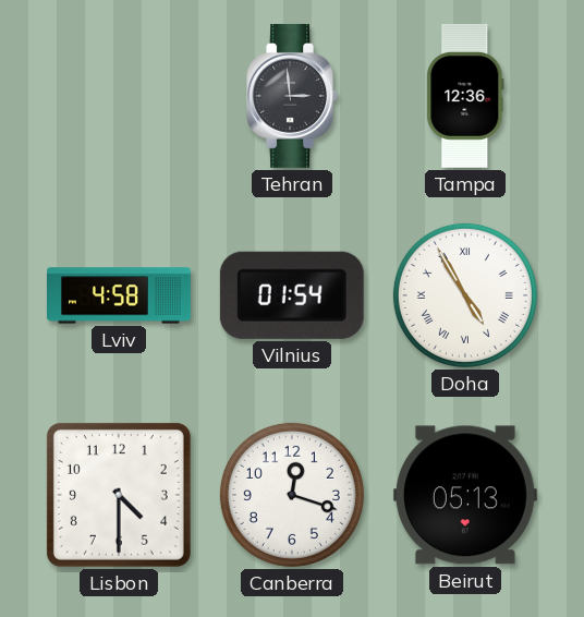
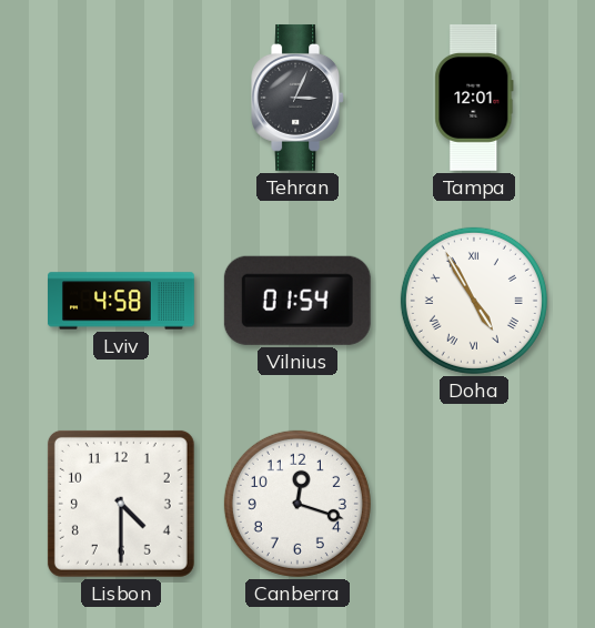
Tehran: 2:59 -> 3:04 (297, 98)
Tampa: 12:36 -> 12:01 (474, 98)
Beirut: 05:13 -> none (465, 495)
